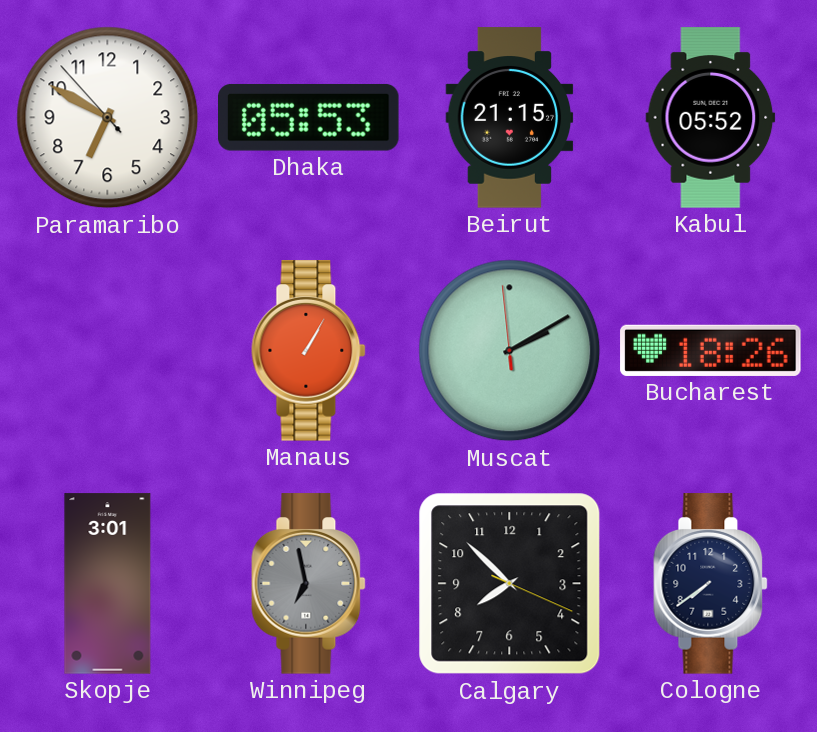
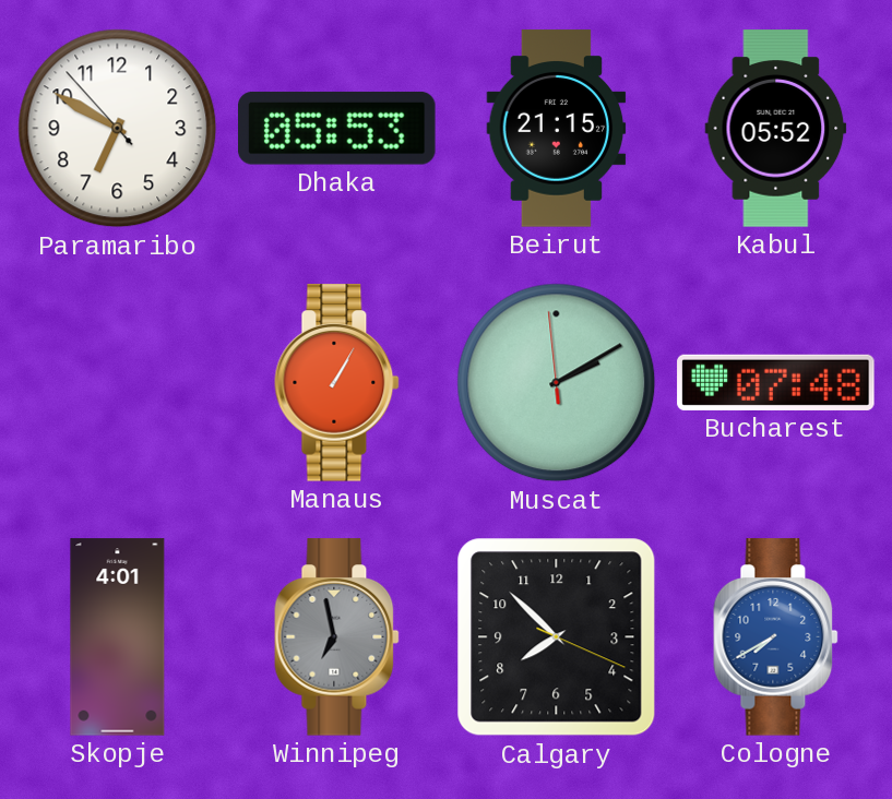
Bucharest: 18:26 -> 07:48 (776, 382)
Skopje: 3:01 -> 4:01 (118, 637)
Cologne: 7:39 -> 7:40 (776, 637)
Cologne dial: navy -> blue (776, 637)
